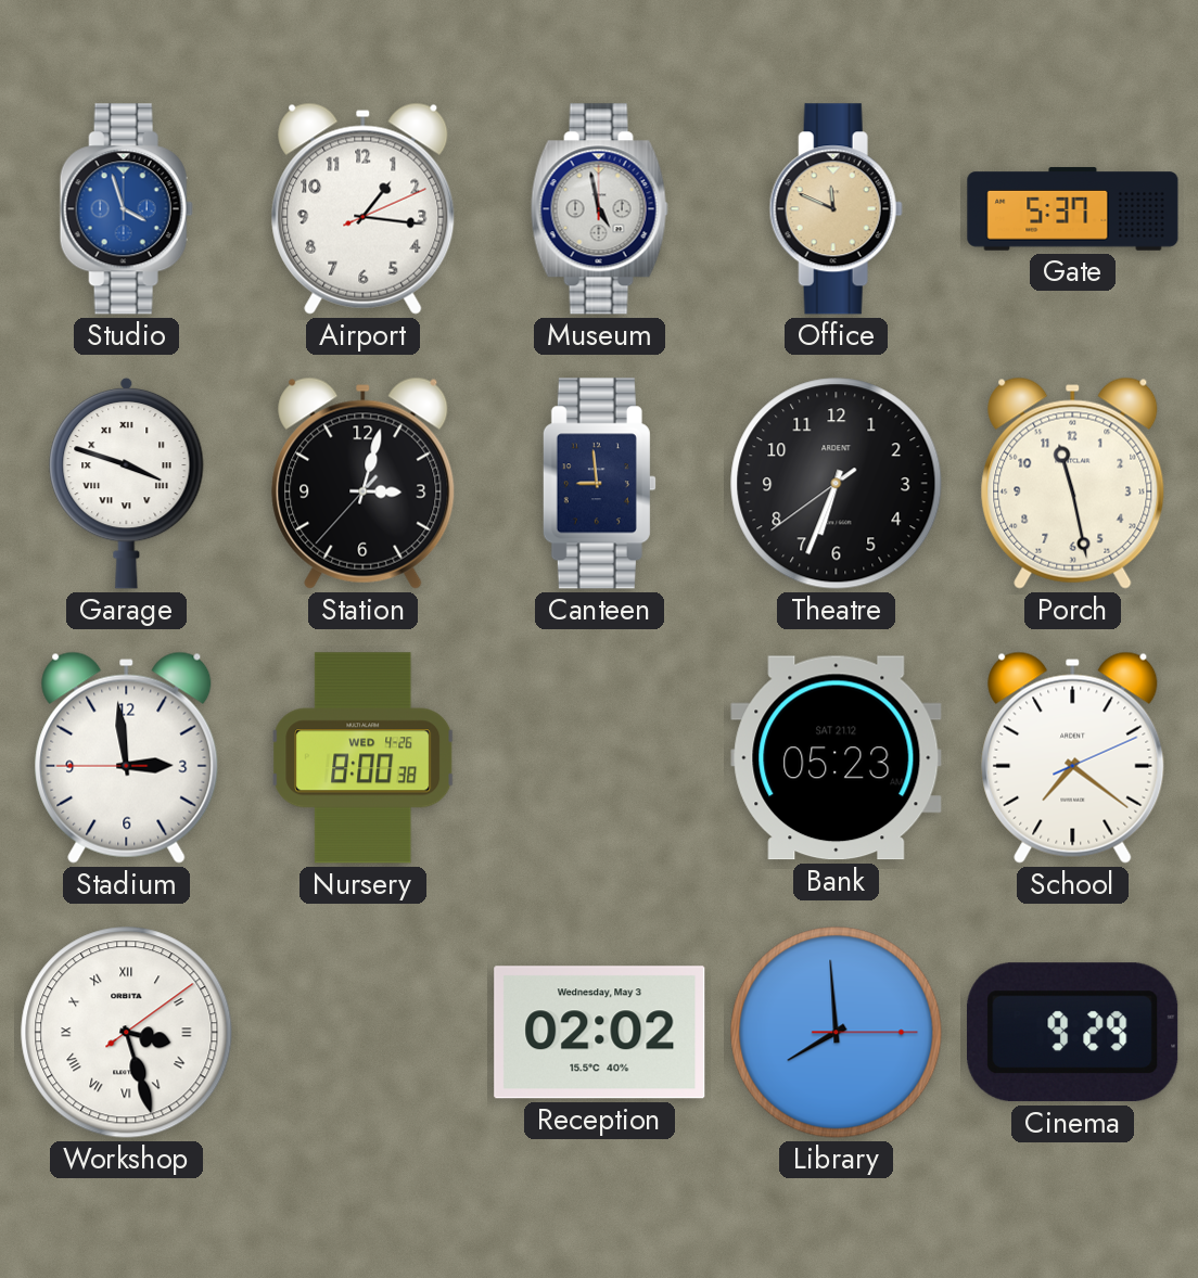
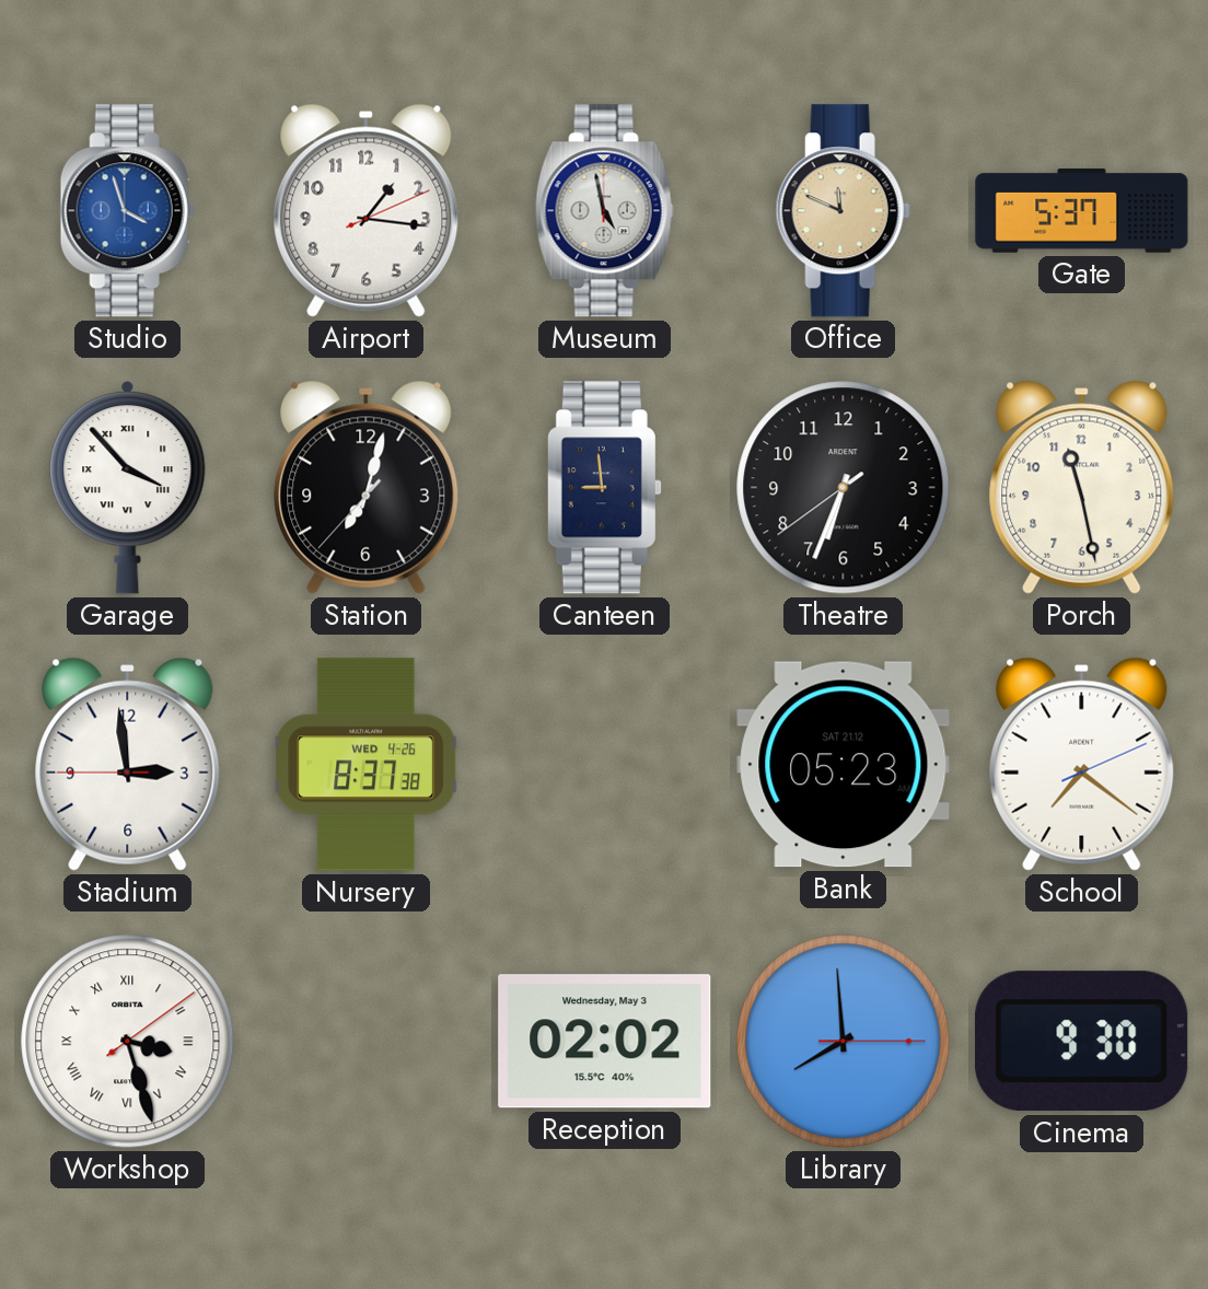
Garage: 3:48 -> 3:53 (128, 487)
Station: 3:02 -> 7:02 (367, 487)
Nursery: 8:00 -> 8:37 (367, 765)
Cinema: 9:29 -> 9:30 (1082, 1042)
